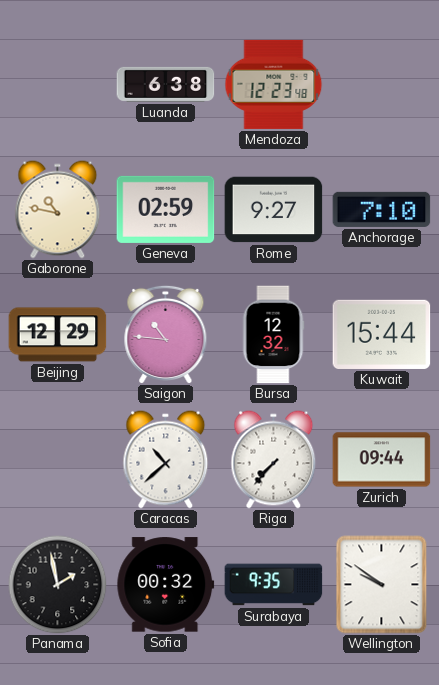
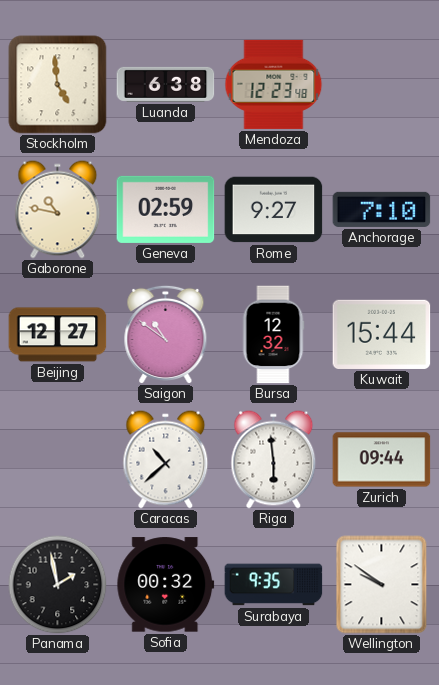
Stockholm: none -> 4:59 (58, 85)
Beijing: 12:29 -> 12:27 (58, 335)
Saigon: 10:46 -> 10:51 (166, 334)
Riga: 7:37 -> 5:59 (274, 460)
